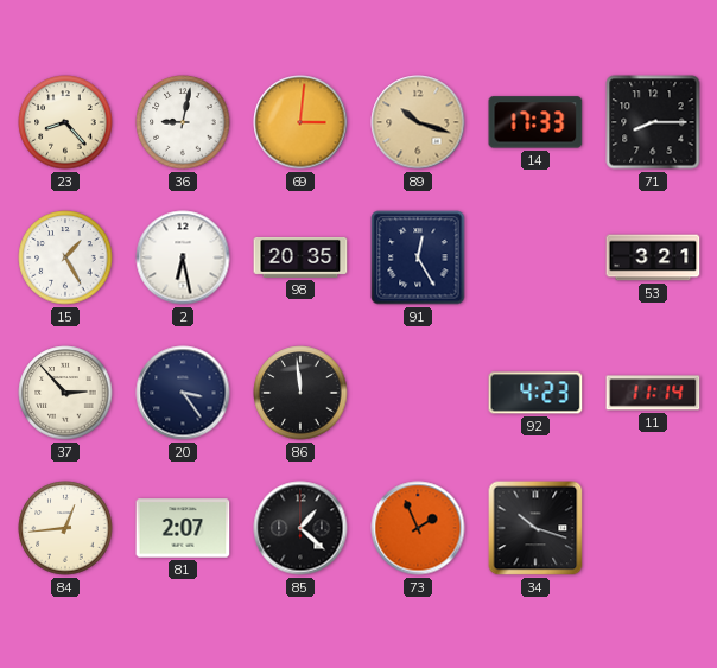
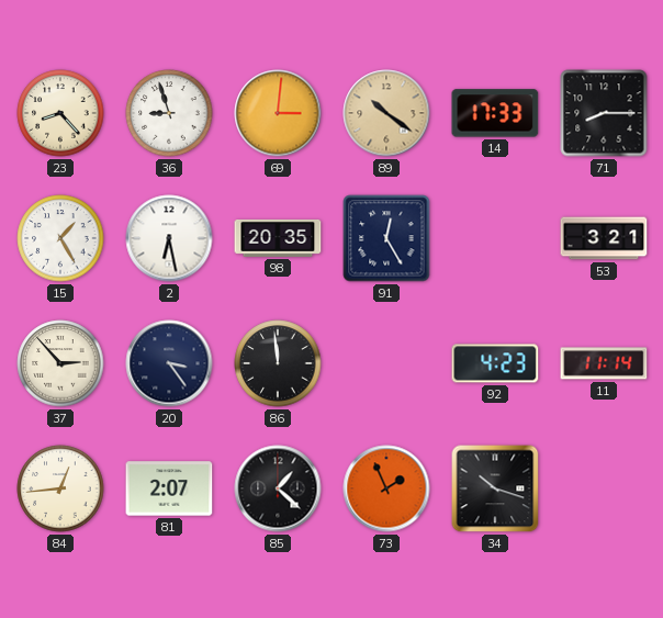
36: 9:02 -> 8:57 (169, 113)
89: 10:18 -> 10:21 (386, 113)
